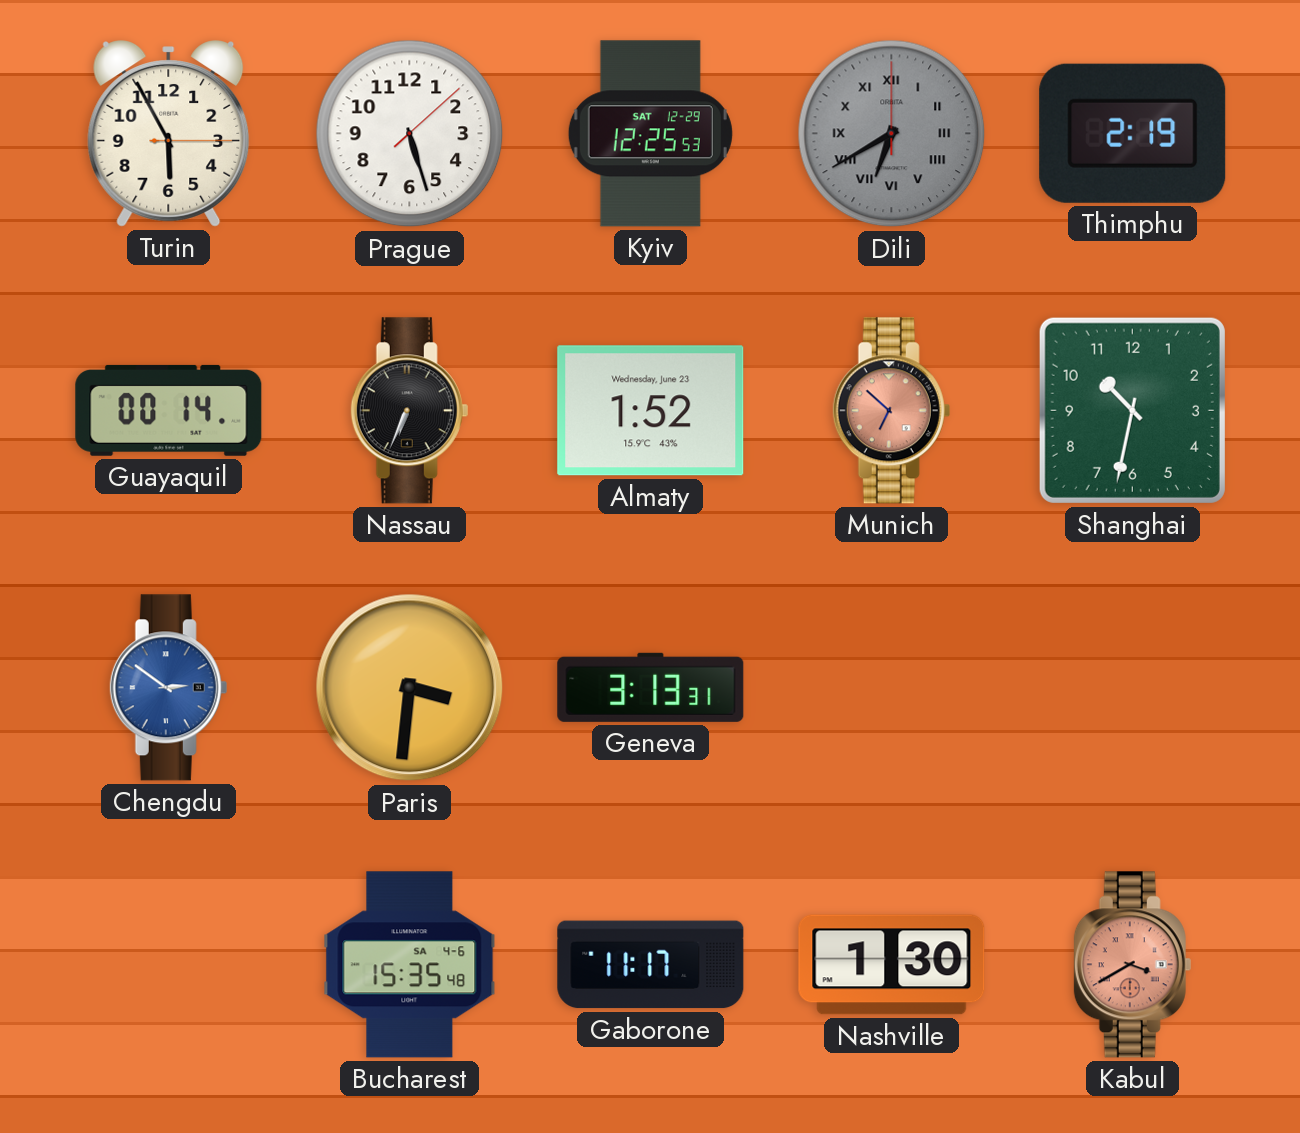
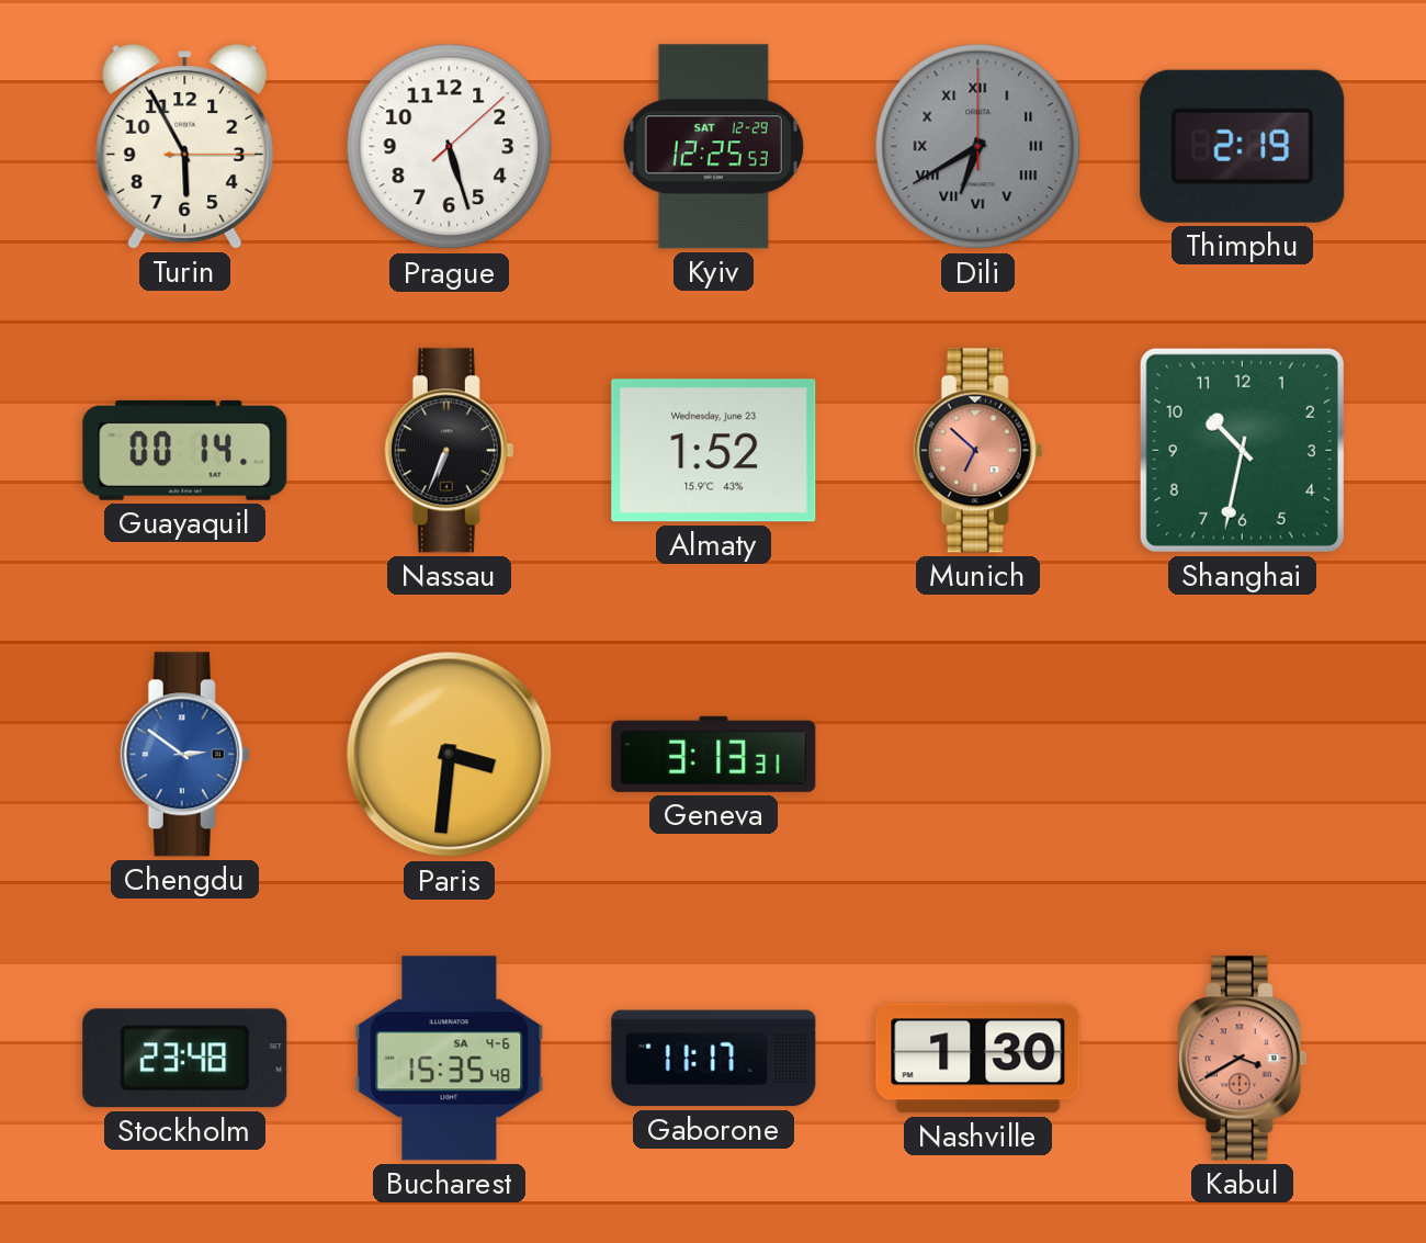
Stockholm: none -> 23:48 (185, 1059)
